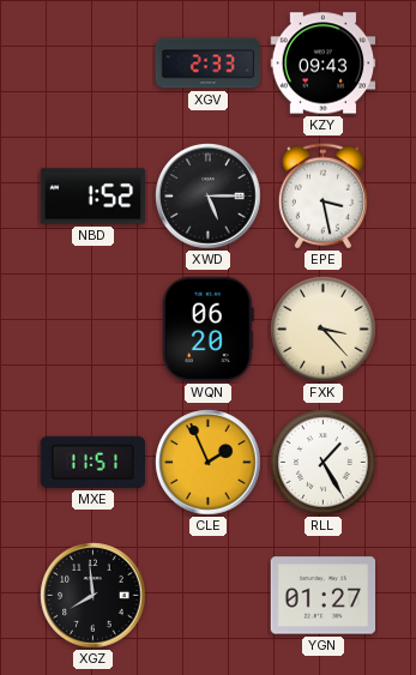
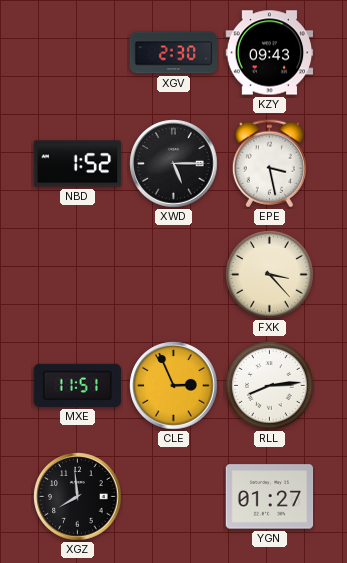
XGV: 2:33 -> 2:30 (174, 53)
WQN: 06:20 -> none (209, 330)
CLE: 1:56 -> 2:56 (174, 386)
RLL: 1:25 -> 8:14 (270, 386)
